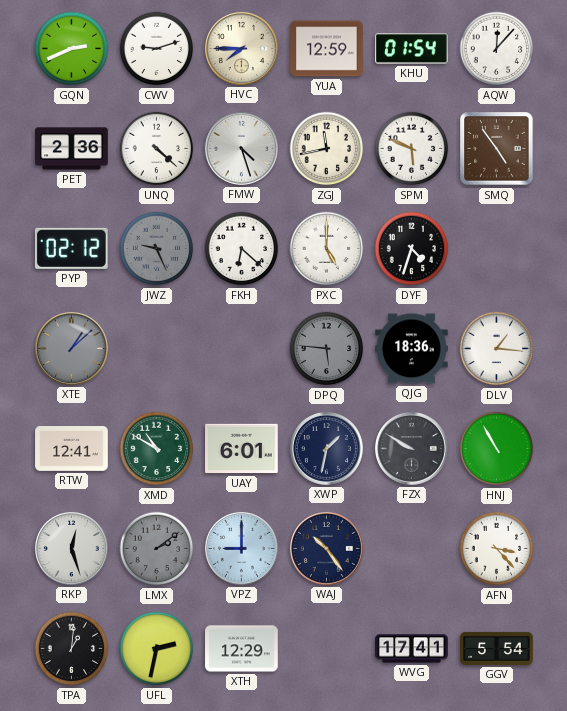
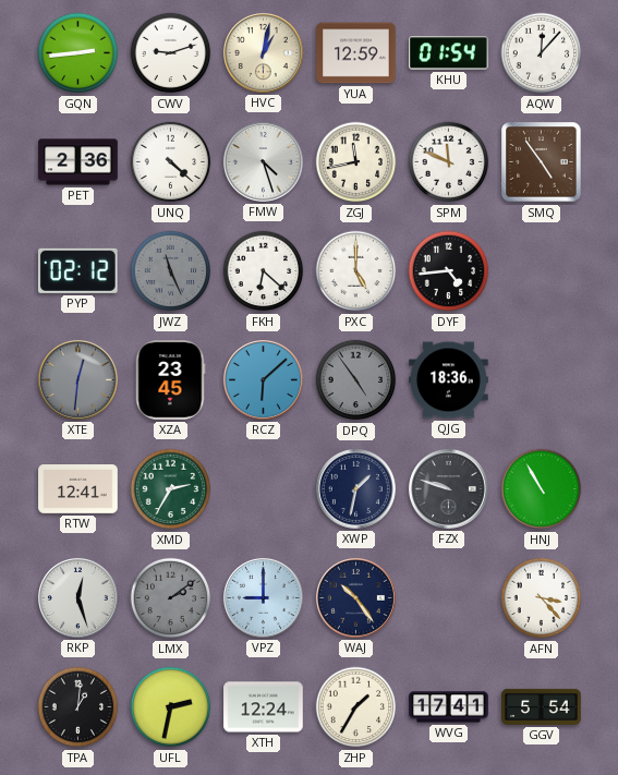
GQN: 2:41 -> 2:44 (78, 53)
HVC: 7:45 -> 1:02 (263, 52)
SPM: 5:49 -> 11:49 (449, 162)
JWZ: 9:26 -> 11:26 (171, 271)
DYF: 4:33 -> 4:44 (449, 271)
XTE: 1:08 -> 12:31 (77, 379)
XZA: none -> 23:45 (171, 380)
RCZ: none -> 6:08 (263, 379)
DPQ: 5:46 -> 4:54 (356, 380)
DLV: 1:16 -> none (497, 349)
XMD: 10:50 -> 2:35 (171, 489)
UAY: 6:01 -> none (242, 449)
FZX: 9:50 -> 9:48 (448, 488)
XTH: 12:29 -> 12:24 (264, 707)
ZHP: none -> 1:35 (356, 707)
